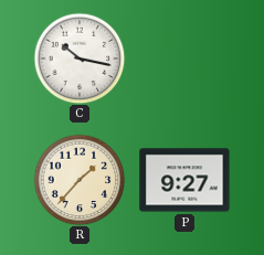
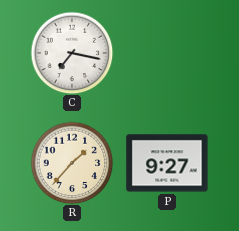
C: 10:17 -> 7:17 (72, 53)
